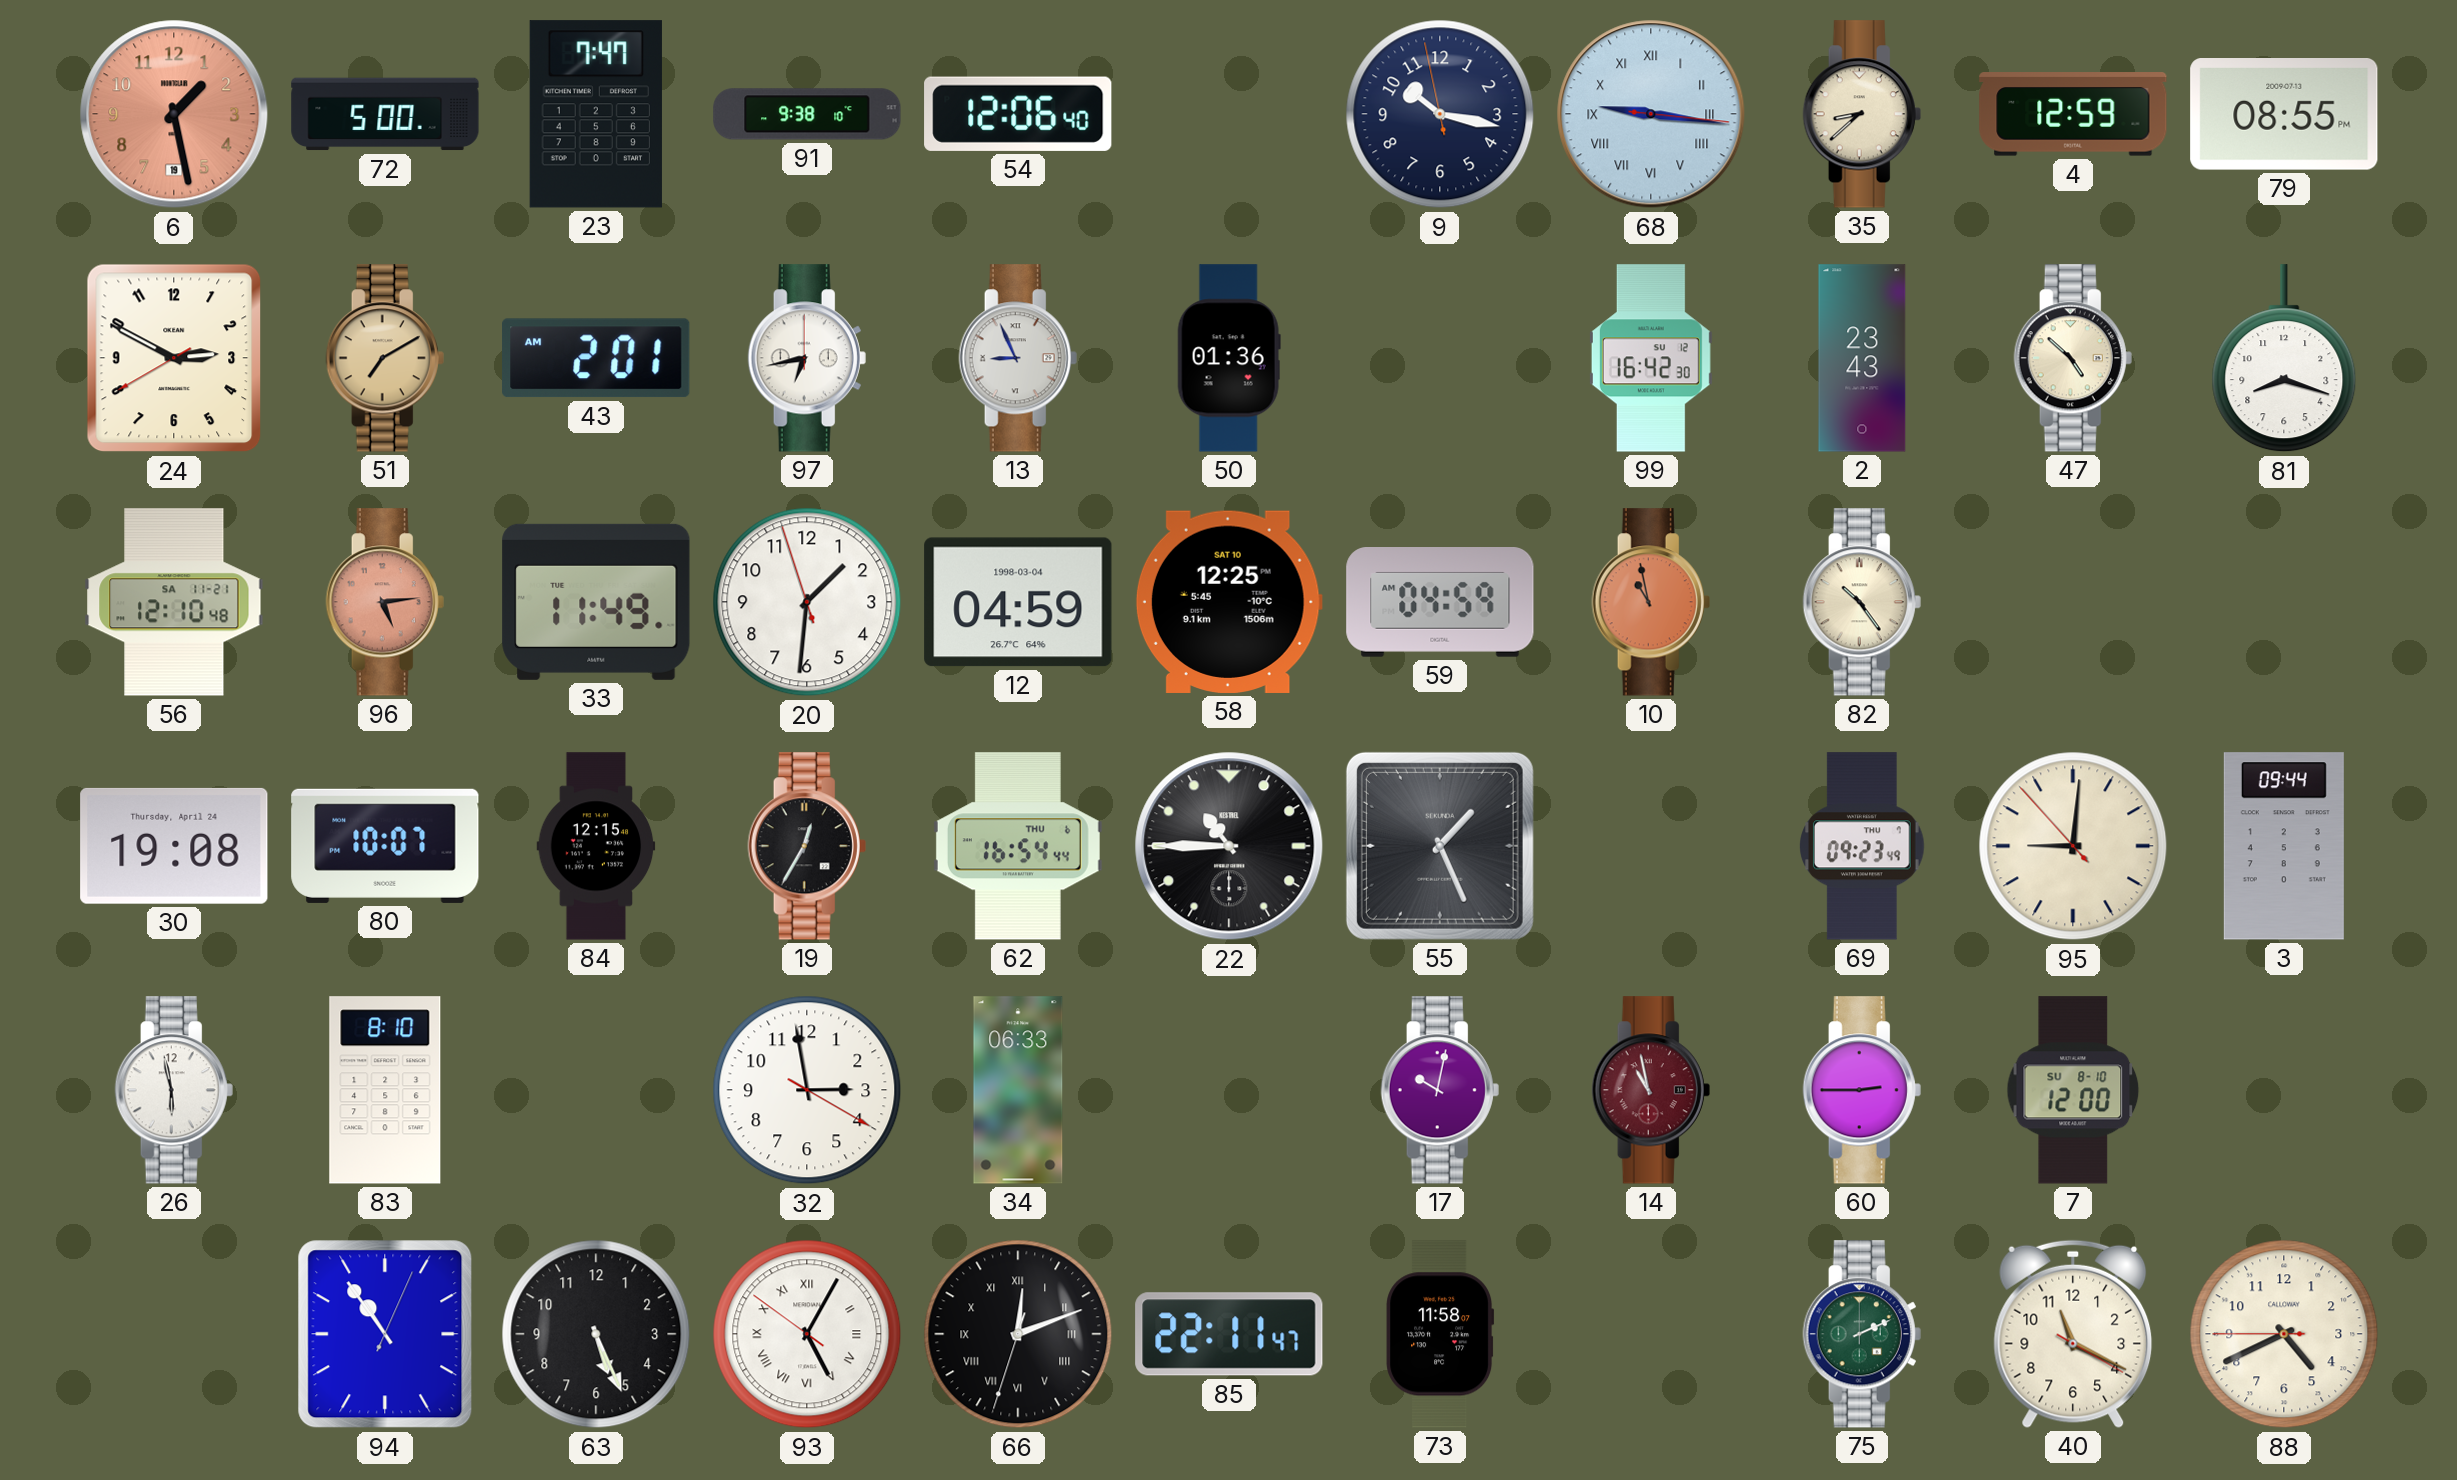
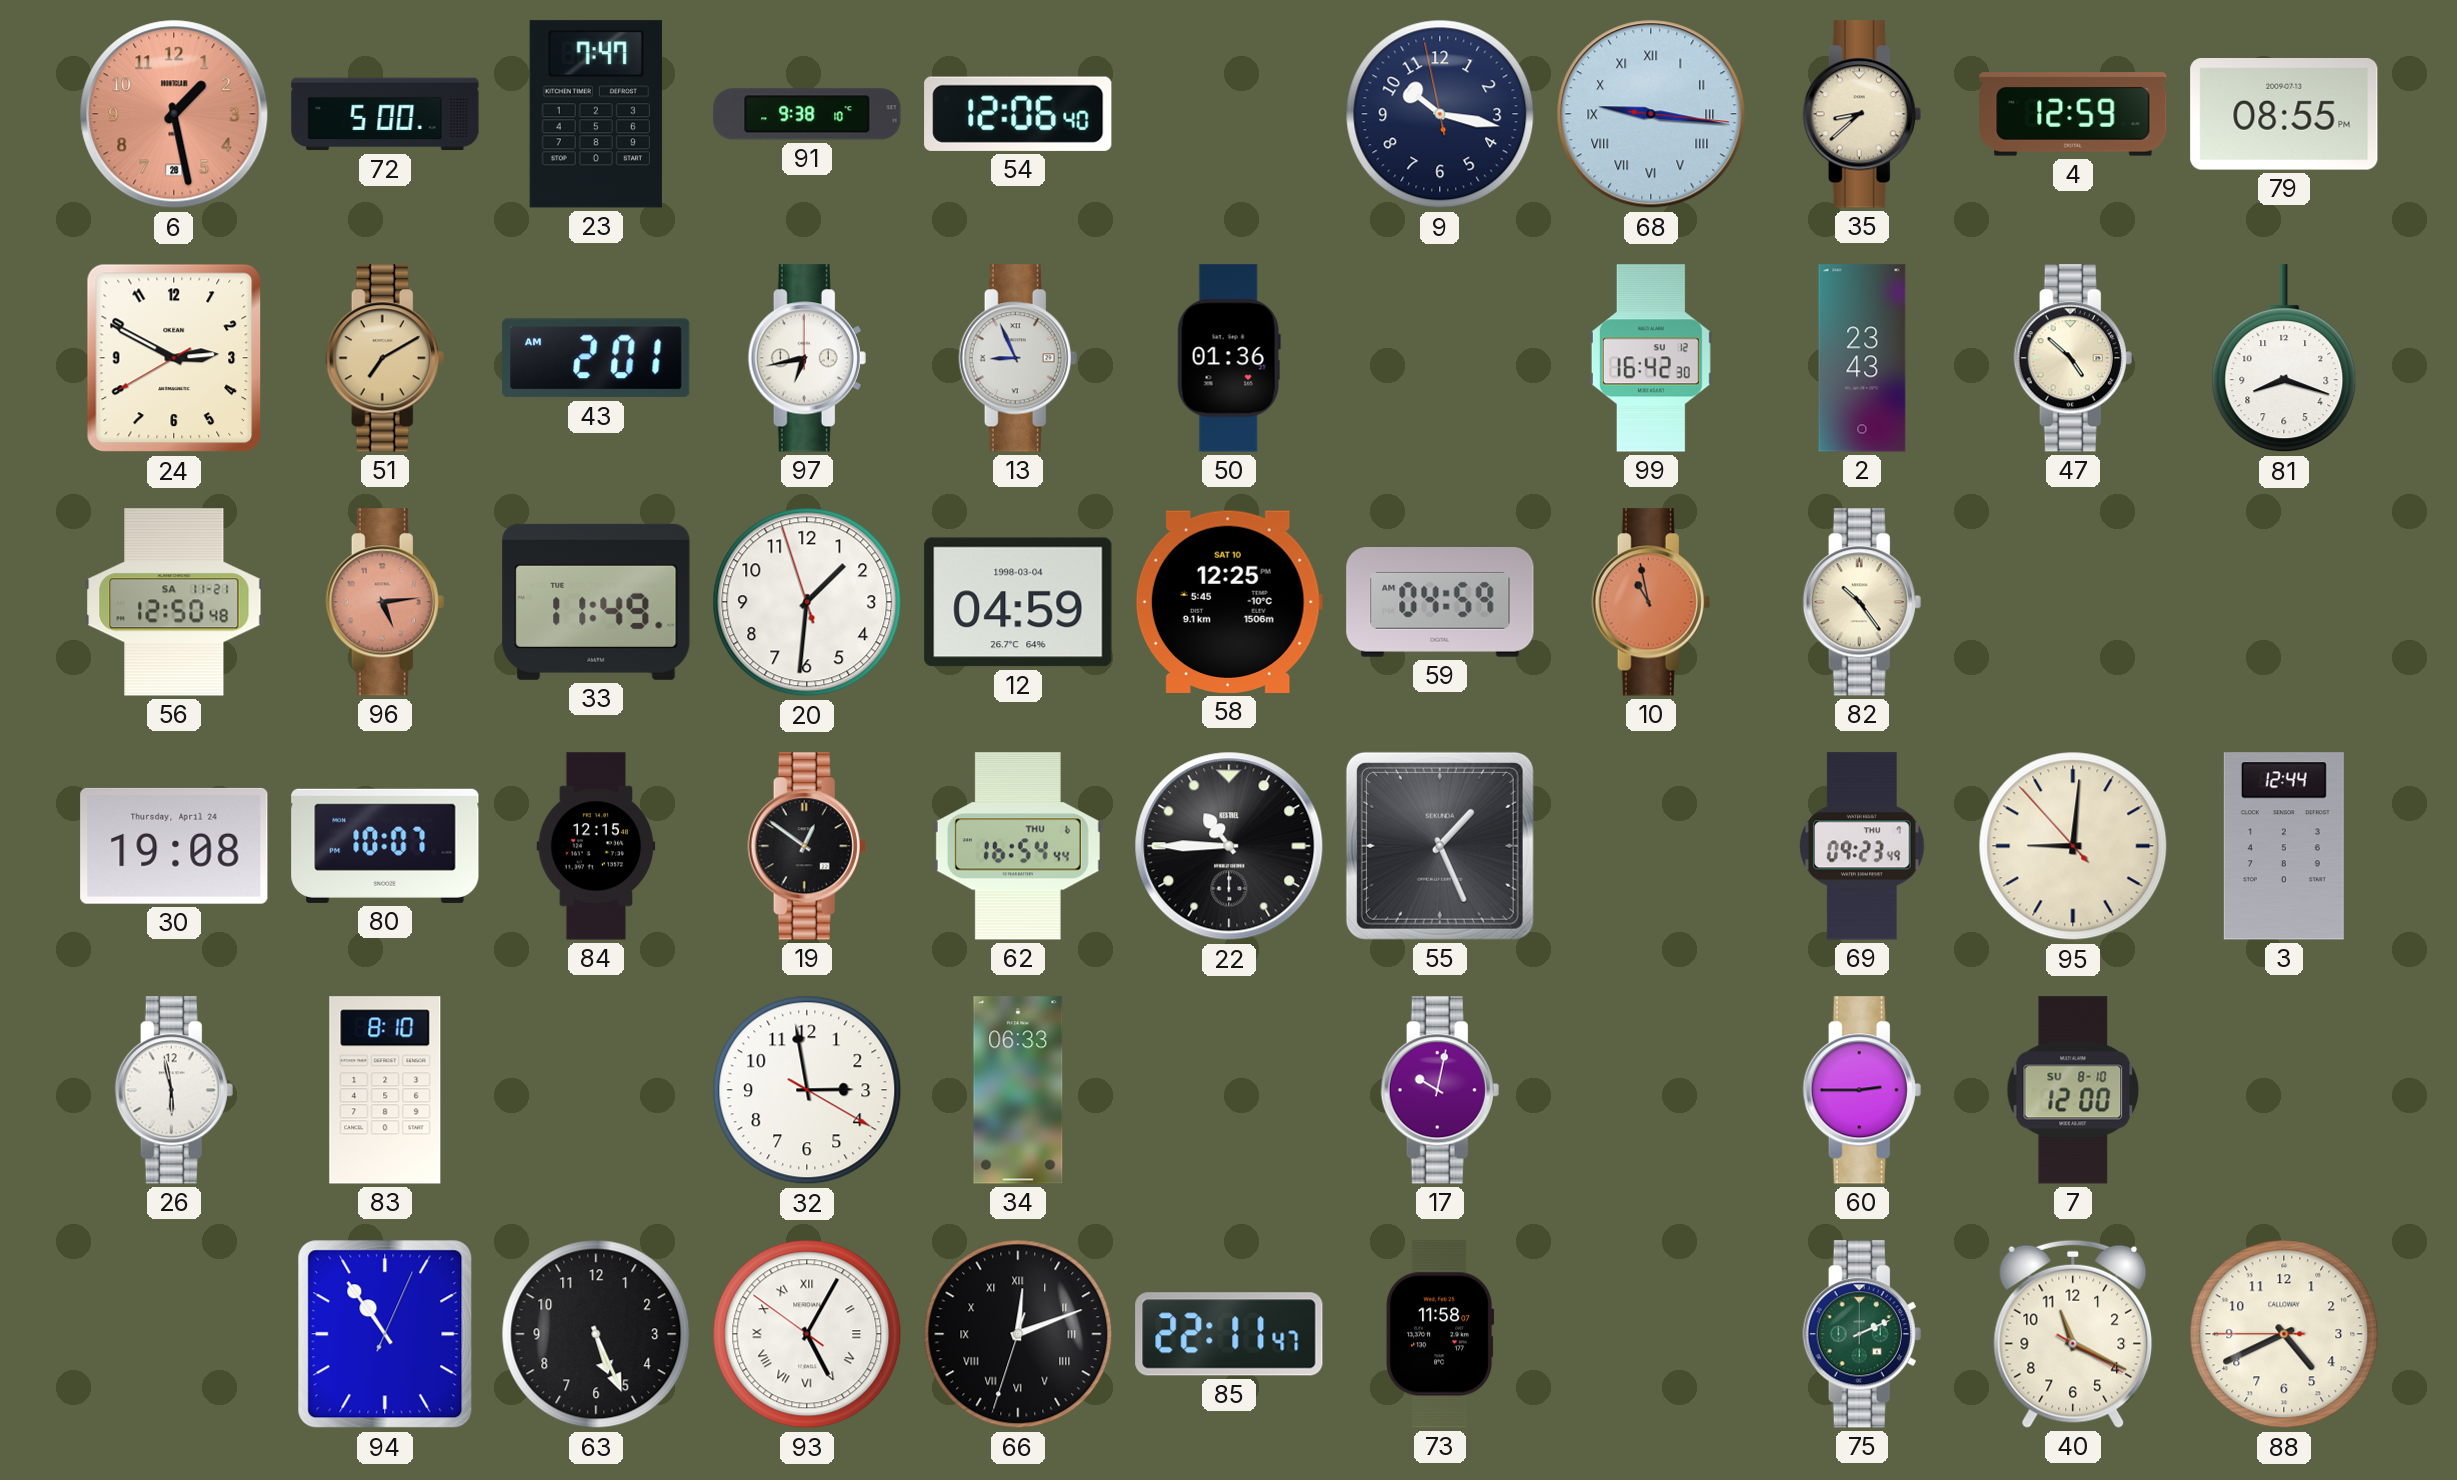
6 date: 19 -> 28 (174, 114)
56: 12:10 -> 12:50 (174, 602)
19: 12:35 -> 12:51 (807, 846)
3: 09:44 -> 12:44 (2284, 846)
14: 10:58 -> none (1651, 1090)
